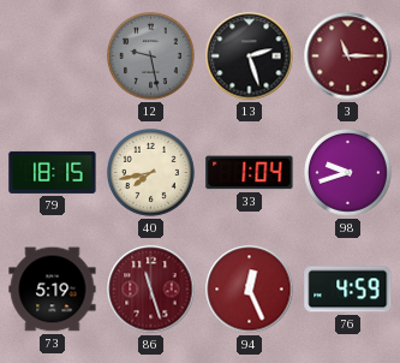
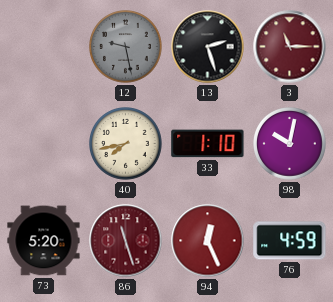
79: 18:15 -> none (53, 172)
33: 1:04 -> 1:10 (208, 144)
98: 9:42 -> 10:02 (290, 144)
73: 5:19 -> 5:20 (44, 241)
